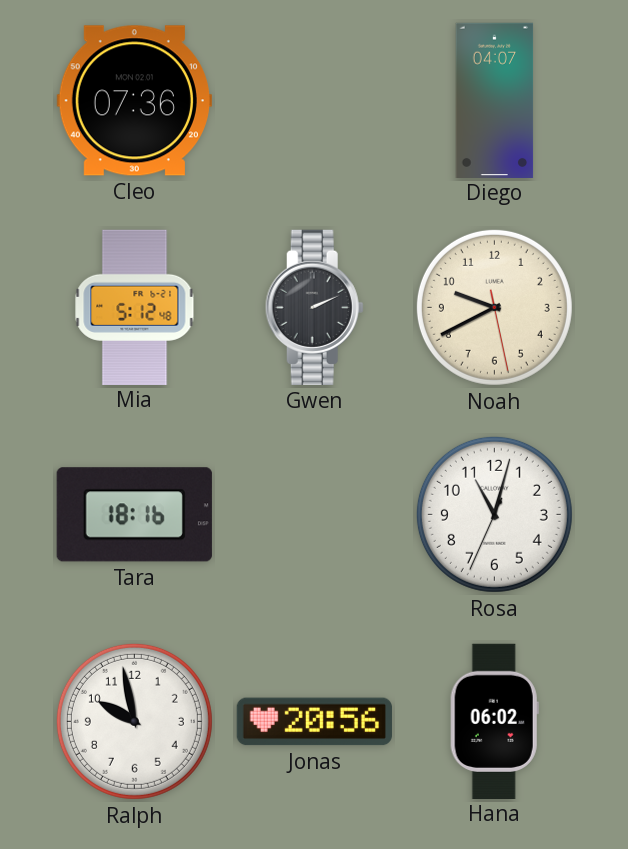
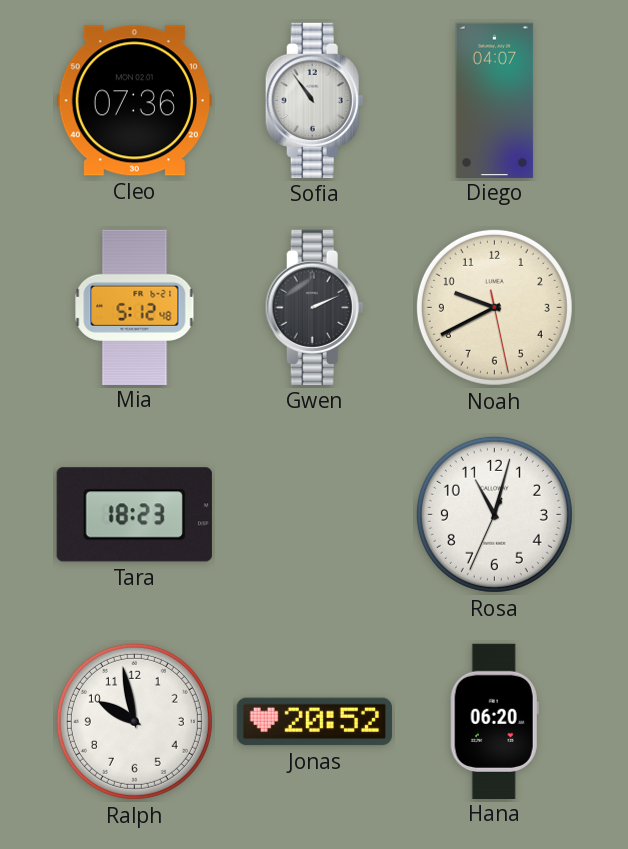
Sofia: none -> 10:54 (314, 100)
Tara: 18:16 -> 18:23 (134, 515)
Jonas: 20:56 -> 20:52 (314, 722)
Hana: 06:02 -> 06:20 (494, 721)
